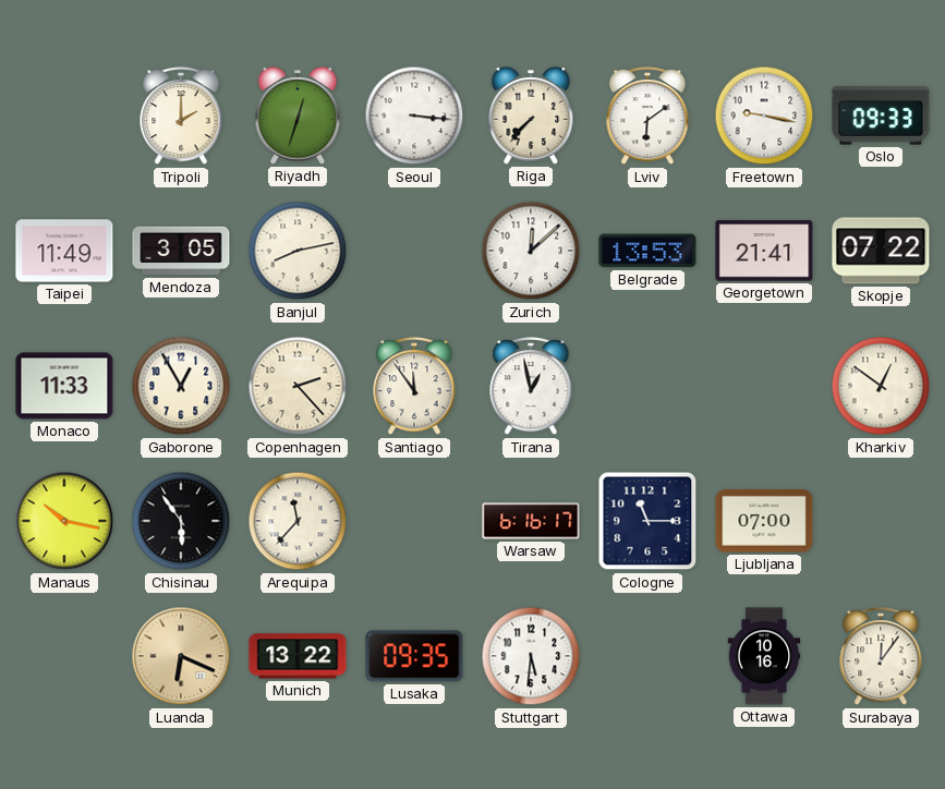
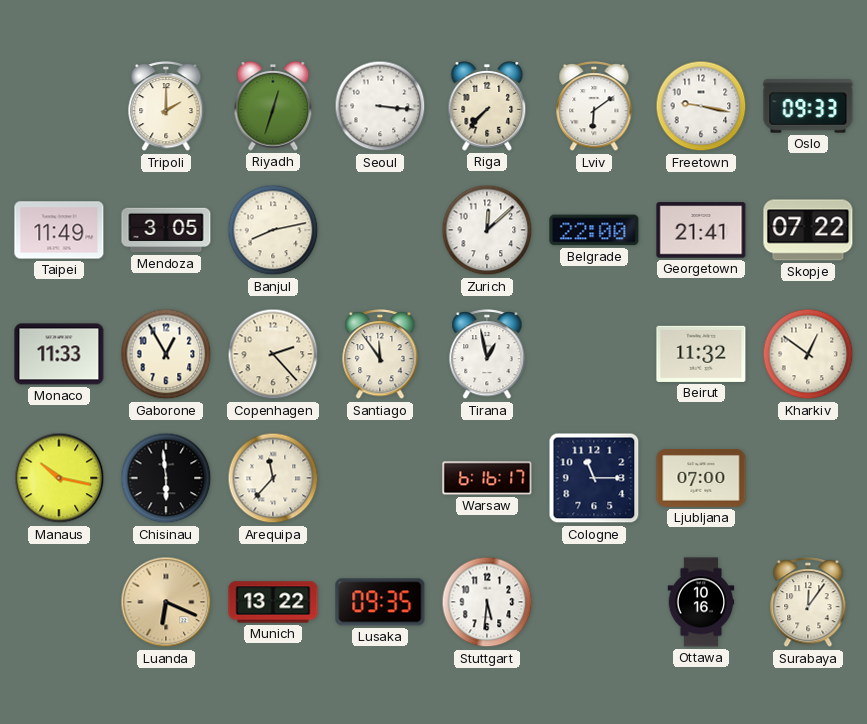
Belgrade: 13:53 -> 22:00 (594, 230)
Beirut: none -> 11:32 (701, 354)
Chisinau: 5:54 -> 5:59 (166, 478)
